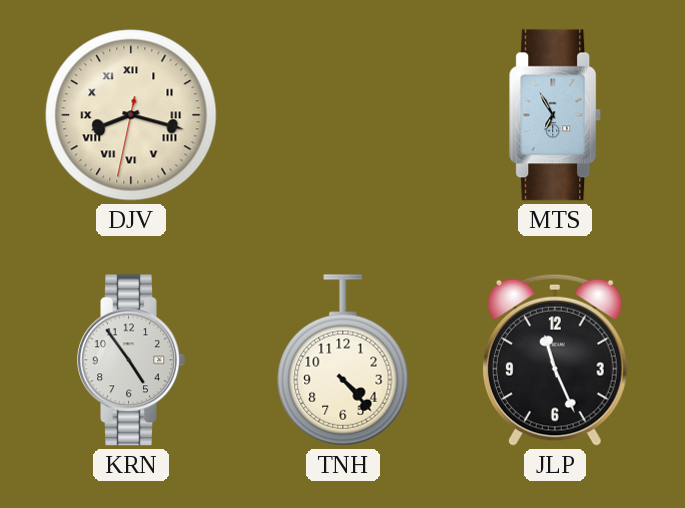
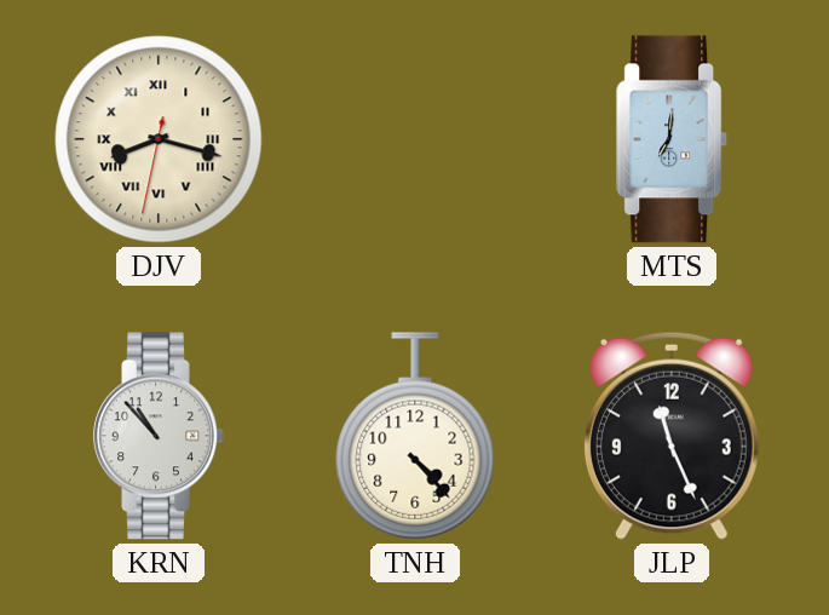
MTS: 6:55 -> 7:01 (673, 139)
KRN: 4:54 -> 10:53 (159, 436)
